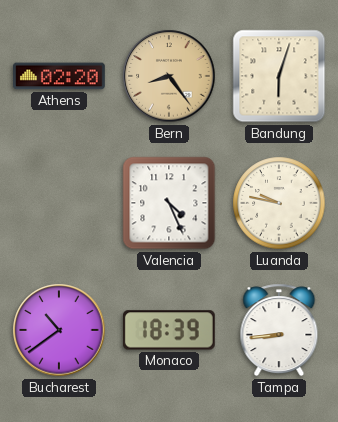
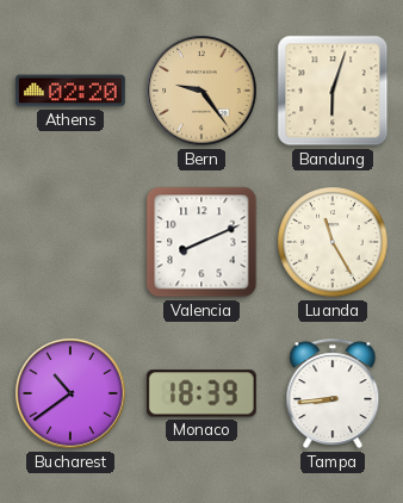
Bern: 8:24 -> 9:24 (201, 91)
Valencia: 4:26 -> 8:11 (201, 242)
Luanda: 9:47 -> 11:25 (333, 242)
